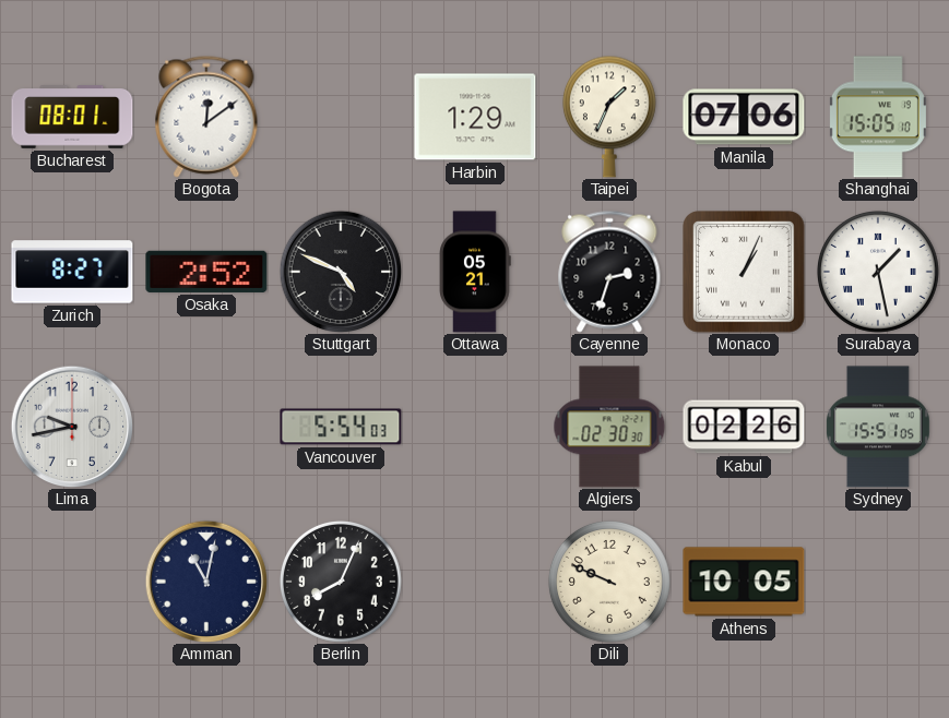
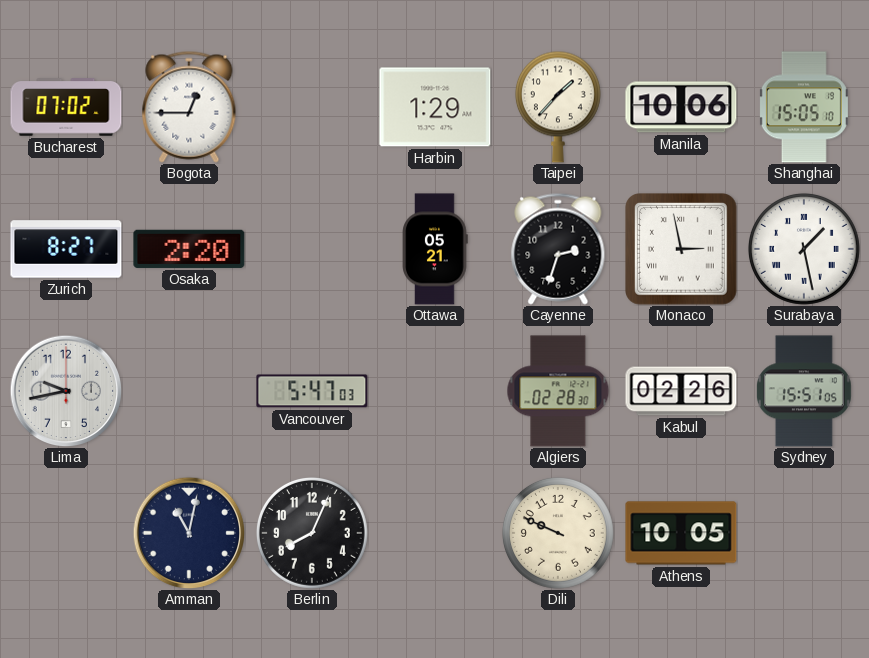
Bucharest: 08:01 -> 07:02 (66, 107)
Bogota: 12:09 -> 12:45 (189, 107)
Taipei: 1:34 -> 1:37 (558, 107)
Manila: 07:06 -> 10:06 (681, 107)
Osaka: 2:52 -> 2:20 (189, 249)
Stuttgart: 4:49 -> none (341, 272)
Monaco: 1:04 -> 2:58 (682, 250)
Vancouver: 5:54 -> 5:47 (312, 391)
Algiers: 02:30 -> 02:28 (558, 391)
